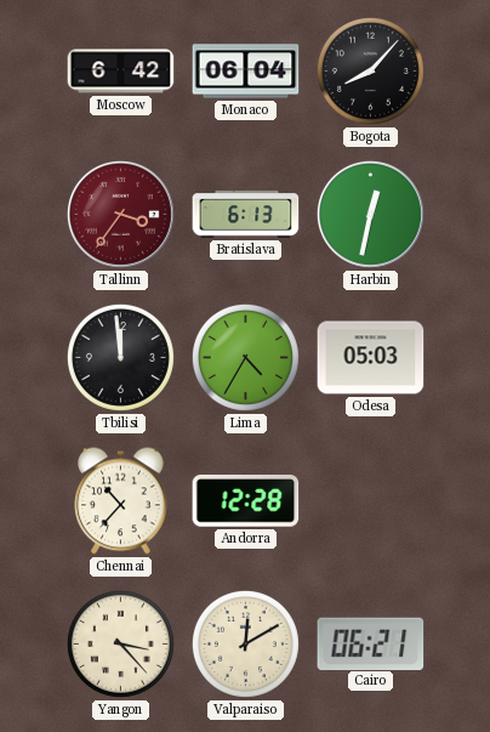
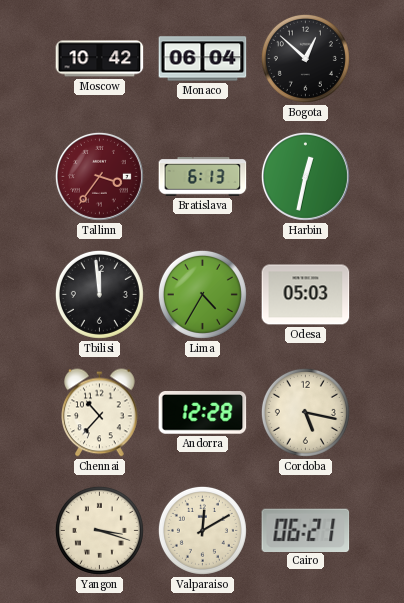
Moscow: 6:42 -> 10:42 (100, 59)
Bogota: 8:07 -> 12:52 (305, 58)
Cordoba: none -> 5:17 (305, 412)
Yangon: 3:23 -> 3:18 (99, 530)
